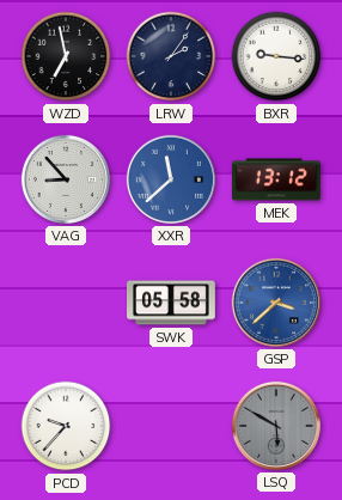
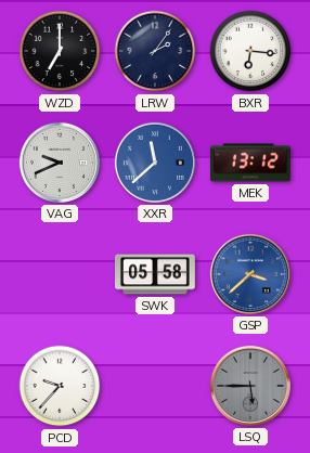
WZD: 6:58 -> 7:00 (60, 51)
BXR: 9:16 -> 6:16 (250, 51)
VAG: 8:53 -> 9:41 (60, 163)
LSQ: 5:50 -> 5:45 (250, 386)
